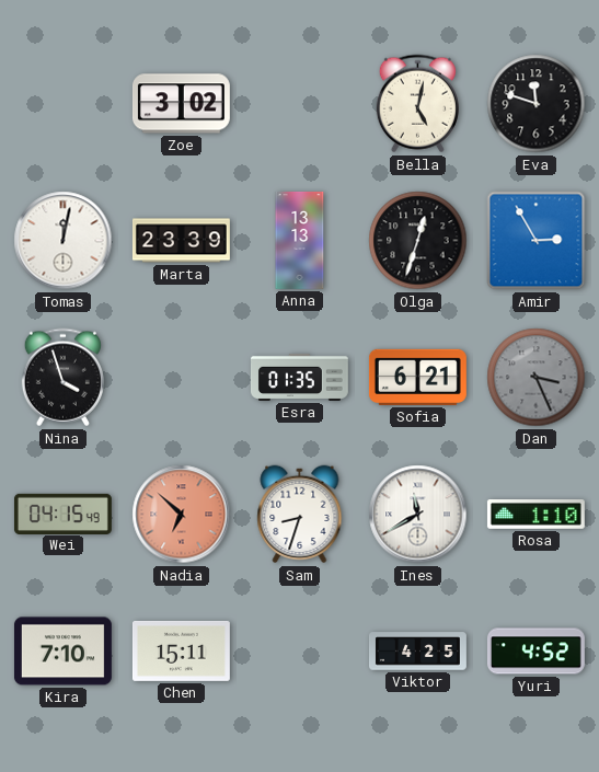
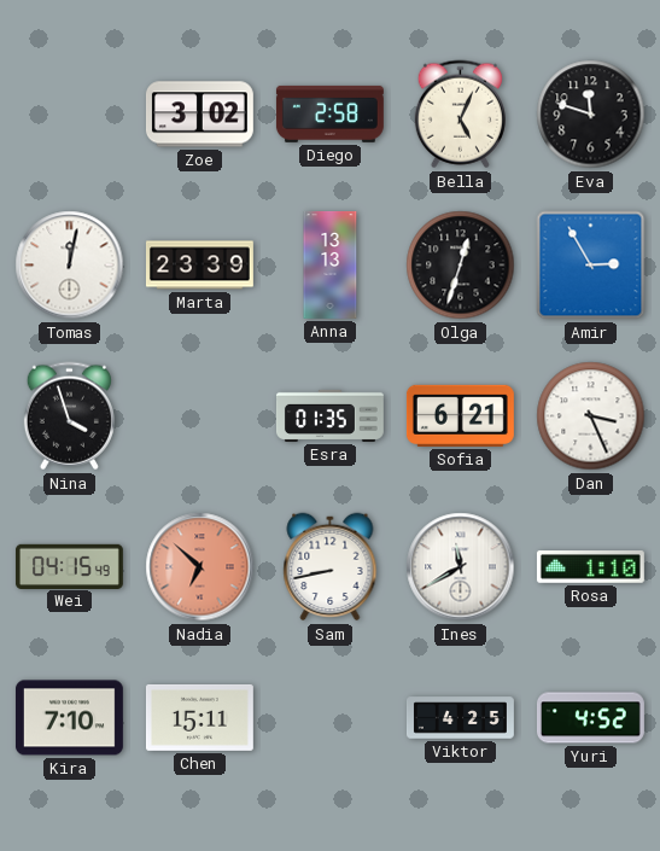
Diego: none -> 2:58 (329, 113)
Bella: 5:02 -> 5:04 (460, 115)
Dan dial: grey -> white (591, 416)
Sam: 8:33 -> 8:43 (331, 567)
